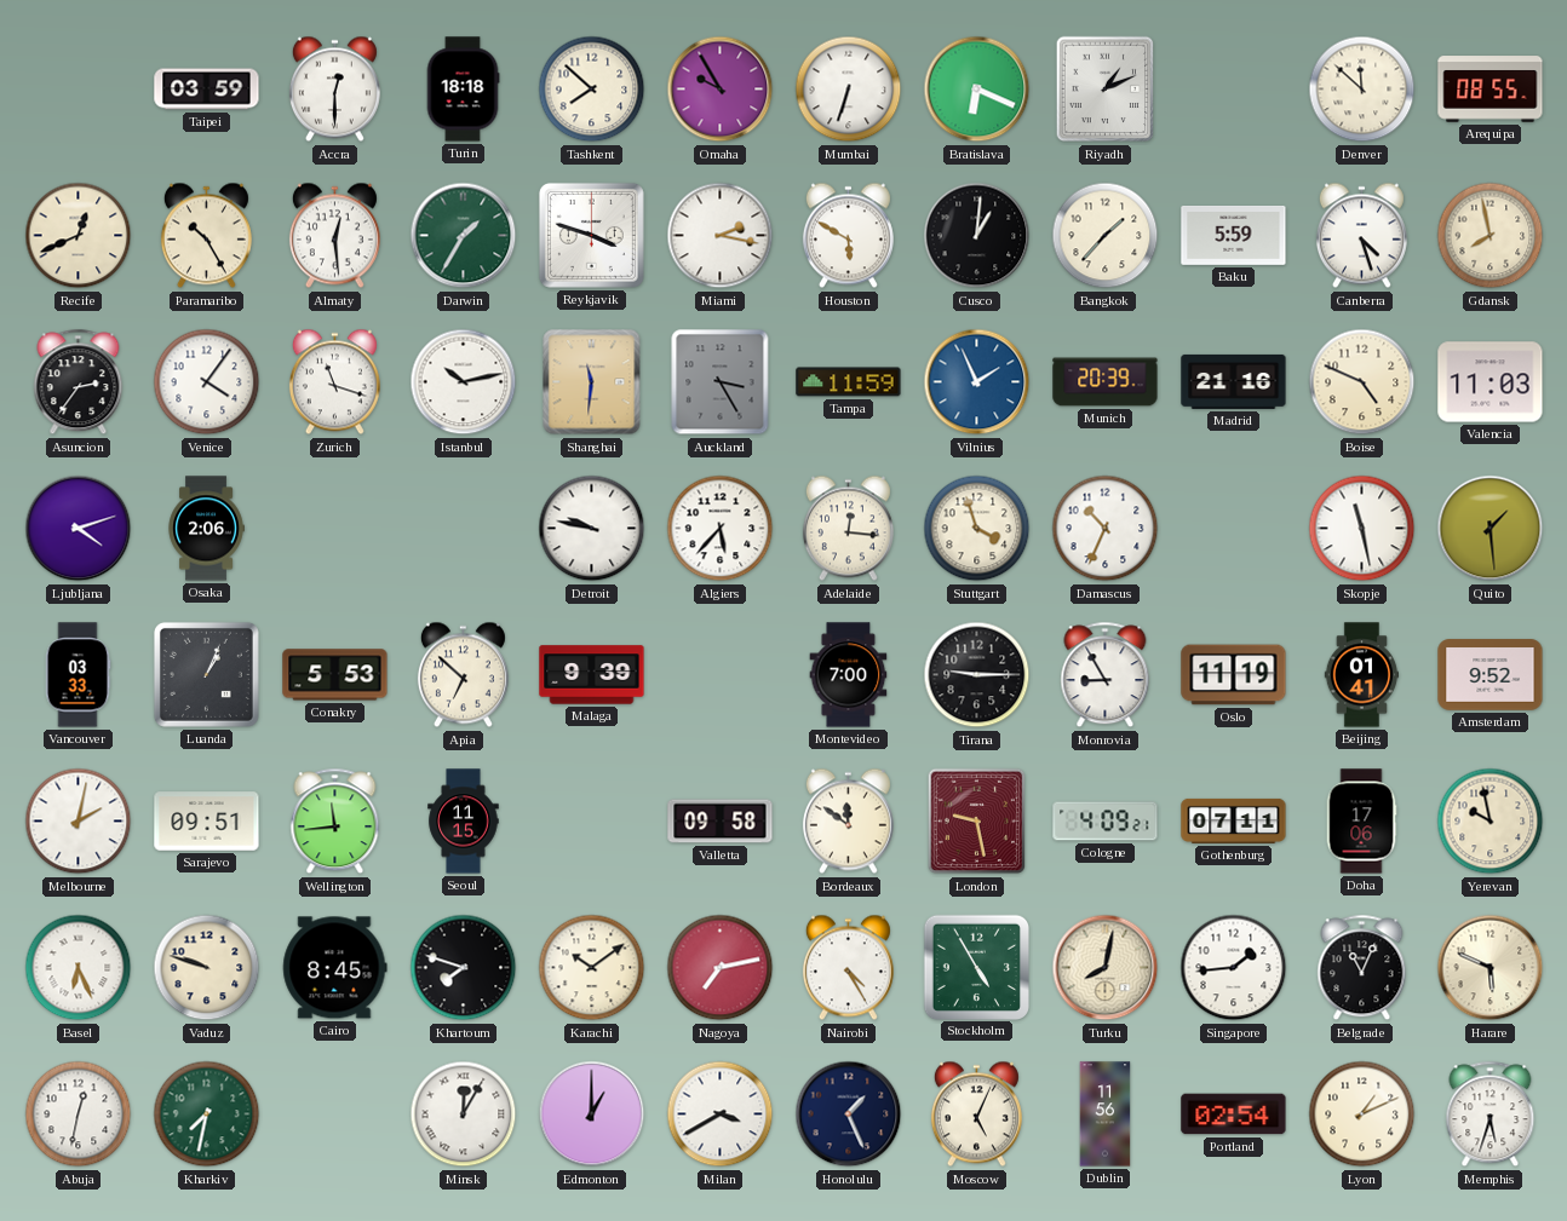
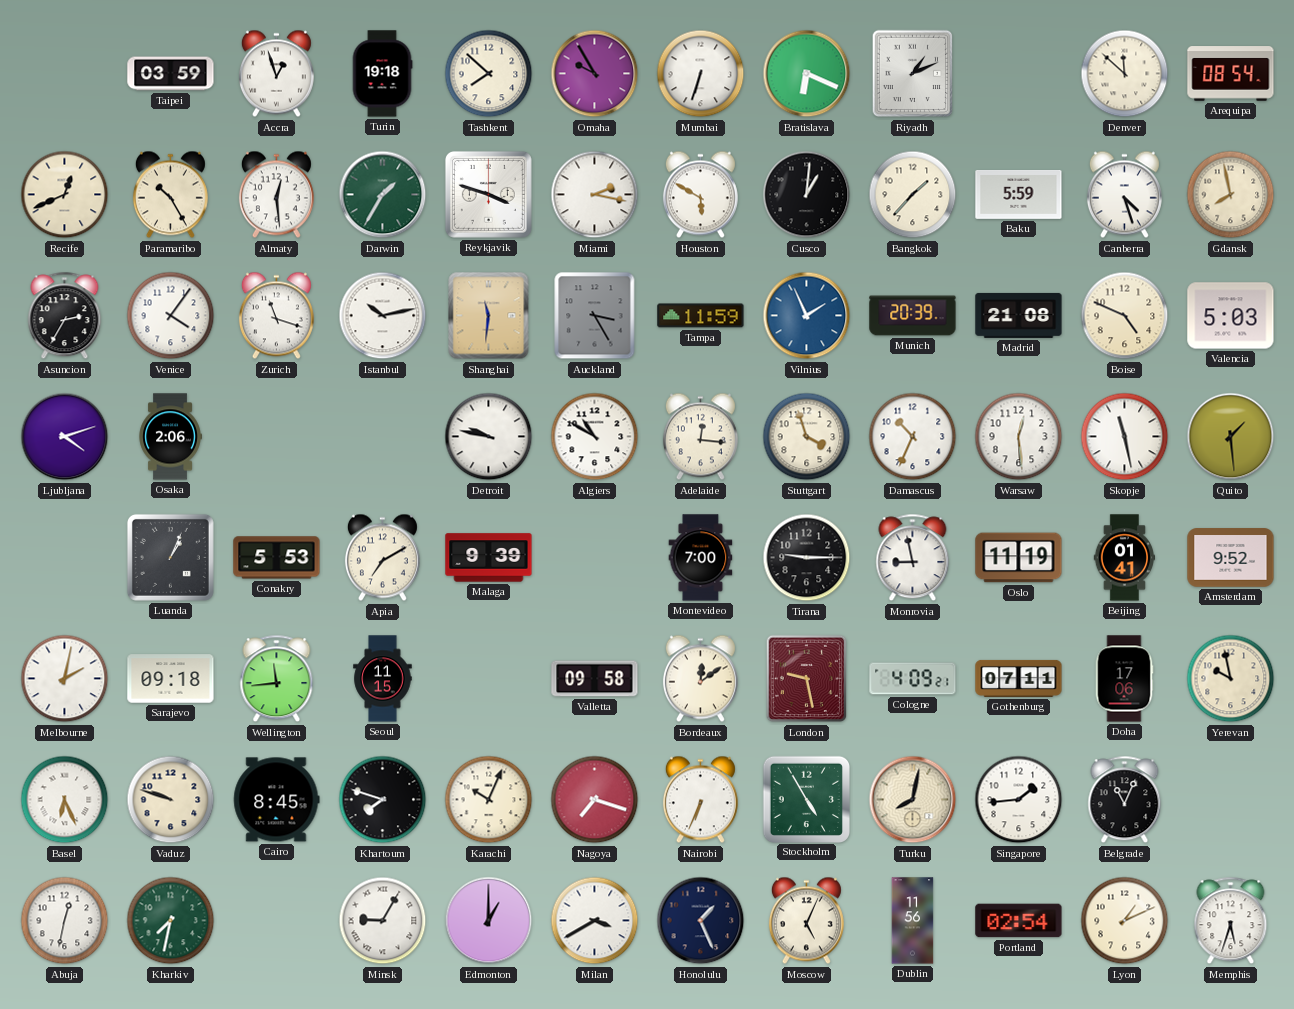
Accra: 12:30 -> 12:57 (276, 74)
Turin: 18:18 -> 19:18 (382, 74)
Arequipa: 08:55 -> 08:54 (1231, 74)
Asuncion: 2:36 -> 2:35 (65, 316)
Madrid: 21:16 -> 21:08 (1019, 315)
Valencia: 11:03 -> 5:03 (1231, 316)
Algiers: 5:37 -> 10:50 (595, 437)
Warsaw: none -> 12:29 (1019, 437)
Vancouver: 03:33 -> none (78, 675)
Apia: 6:52 -> 7:10 (382, 558)
Monrovia: 8:55 -> 8:58 (913, 558)
Sarajevo: 09:51 -> 09:18 (171, 679)
Bordeaux: 11:51 -> 12:09 (700, 679)
Karachi: 10:09 -> 10:04 (489, 800)
Nagoya: 7:13 -> 7:18 (595, 800)
Nairobi: 4:25 -> 6:34 (700, 800)
Harare: 5:49 -> none (1491, 968)
Minsk: 12:05 -> 9:05 (383, 921)
